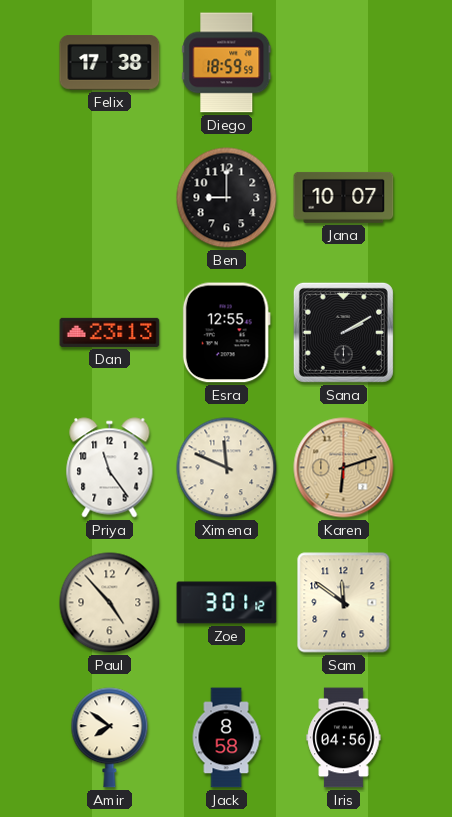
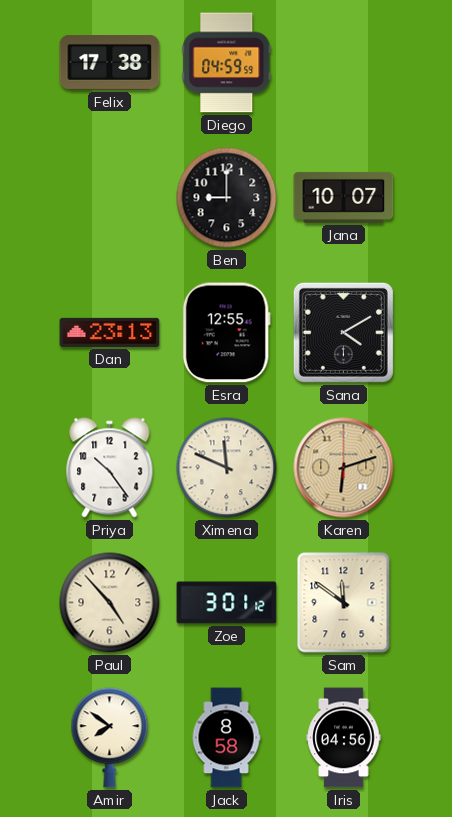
Diego: 18:59 -> 04:59 (227, 63)
Sana: 2:10 -> 4:10 (343, 332)
Priya: 11:24 -> 10:24 (110, 468)
